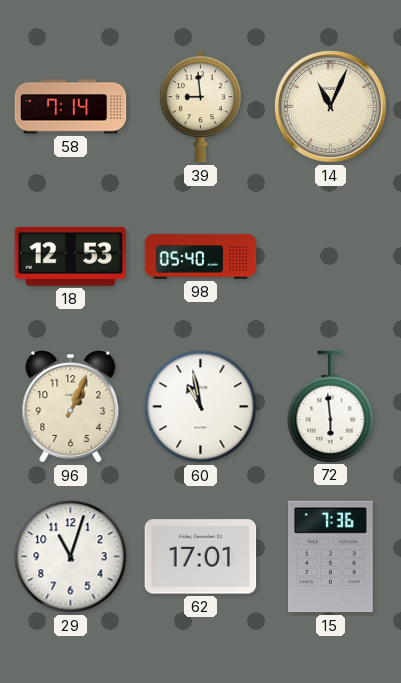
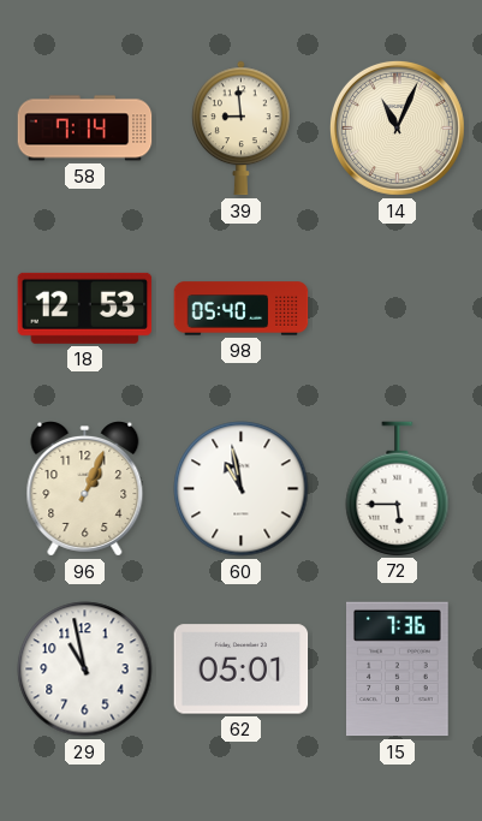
72: 5:59 -> 5:45 (398, 488)
29: 11:03 -> 10:58 (85, 670)
62: 17:01 -> 05:01 (242, 670)
